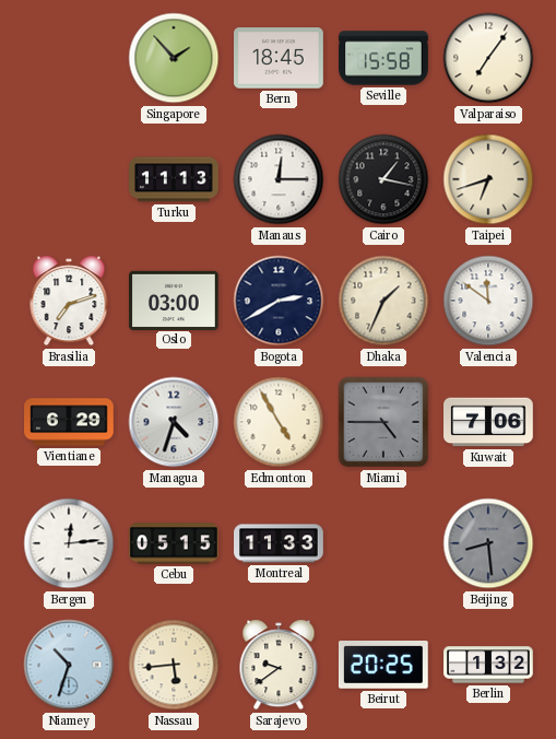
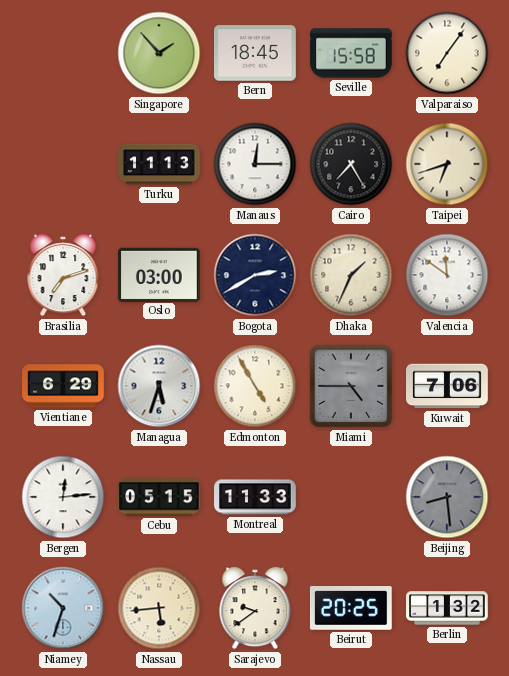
Cairo: 1:17 -> 7:25 (351, 164)
Managua: 4:33 -> 5:33 (159, 386)
